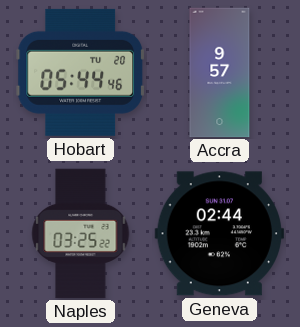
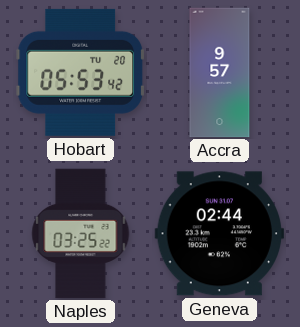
Hobart: 05:44 -> 05:53 (80, 72)
